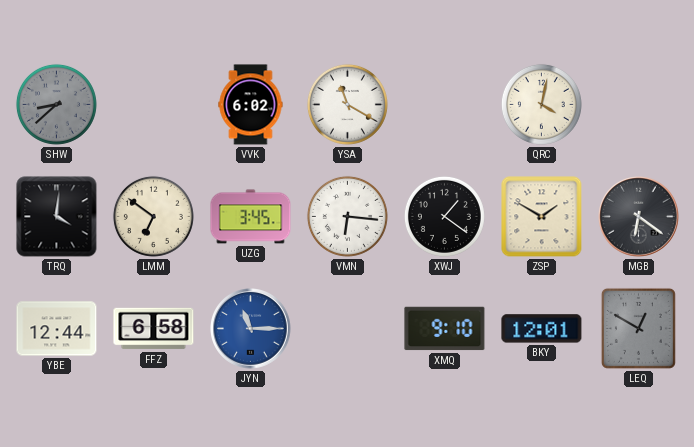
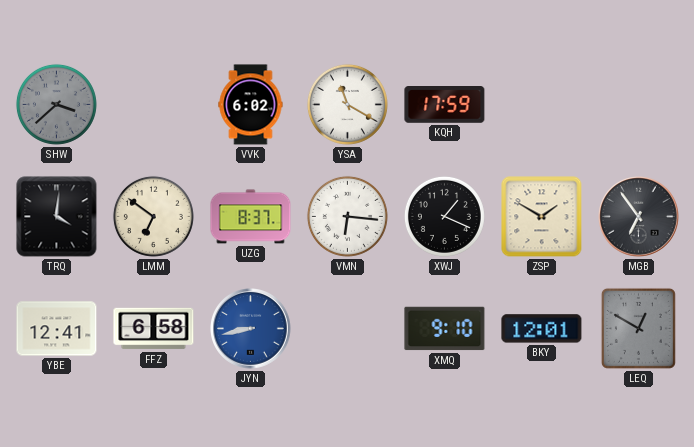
SHW: 8:38 -> 3:38 (56, 104)
KQH: none -> 17:59 (445, 105)
QRC: 4:02 -> none (541, 104)
UZG: 3:45 -> 8:37 (251, 217)
XWJ: 1:21 -> 1:19 (444, 216)
MGB: 6:21 -> 6:54 (639, 217)
YBE: 12:44 -> 12:41 (57, 329)
JYN: 11:15 -> 8:43 (251, 329)
